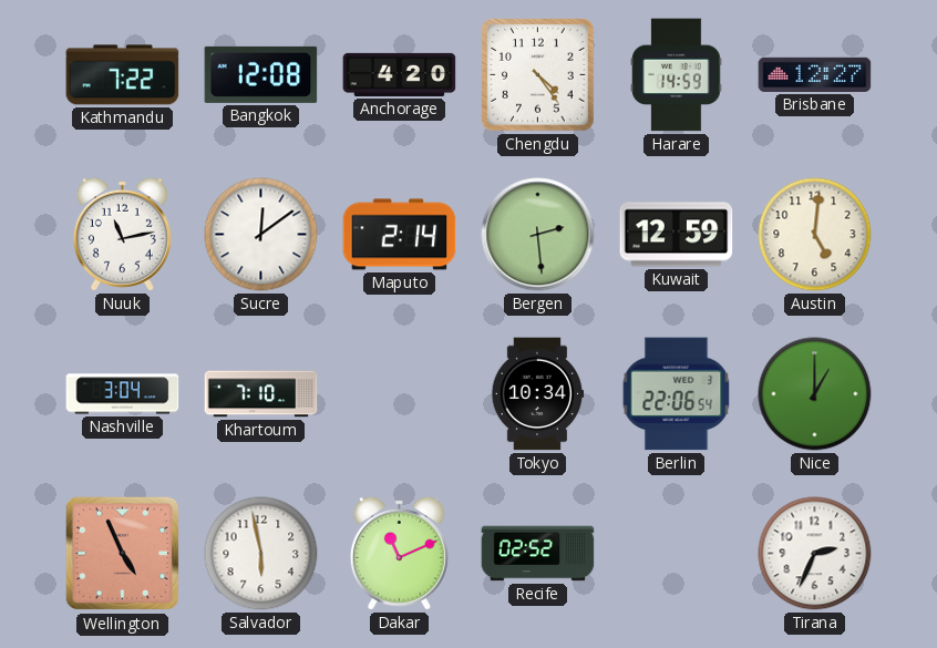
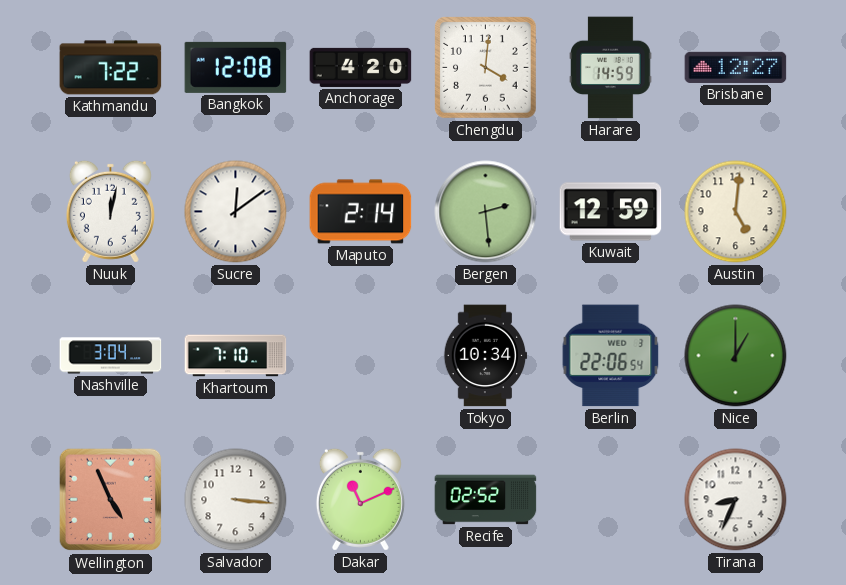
Chengdu: 4:24 -> 4:01 (486, 68)
Nuuk: 11:13 -> 12:02 (110, 211)
Salvador: 5:58 -> 3:16 (236, 500)
Tirana: 2:34 -> 8:34 (736, 500)
